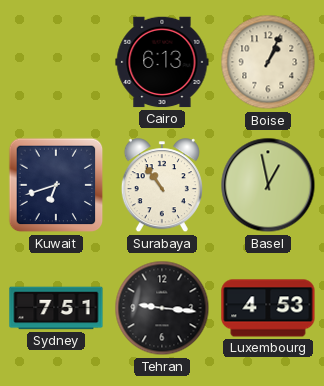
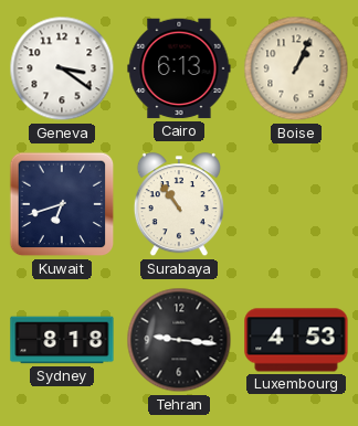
Geneva: none -> 3:21 (62, 68)
Basel: 12:58 -> none (268, 185)
Sydney: 7:51 -> 8:18 (62, 340)
